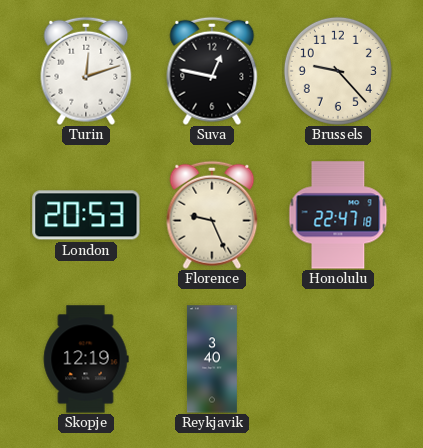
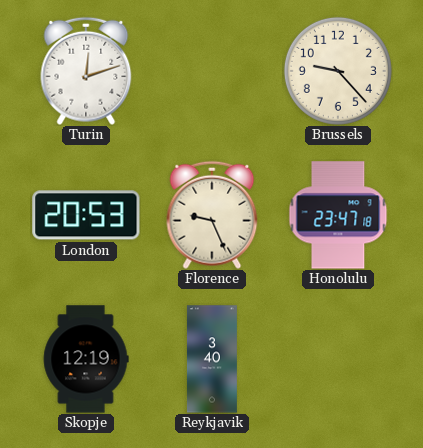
Suva: 12:47 -> none (212, 71)
Honolulu: 22:47 -> 23:47 (338, 215)
